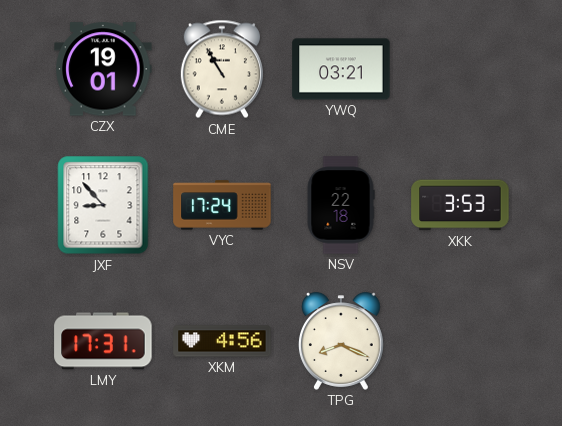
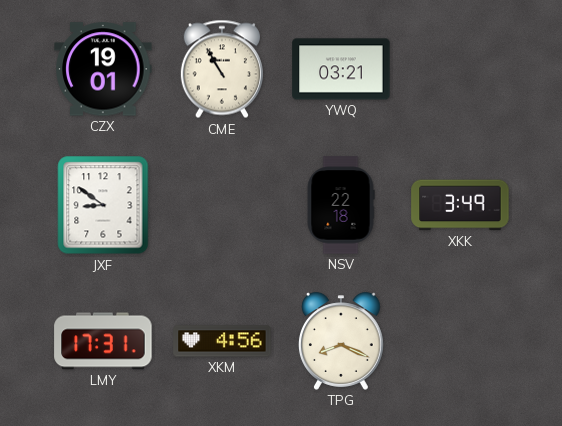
JXF: 8:53 -> 8:51 (103, 205)
VYC: 17:24 -> none (222, 205)
XKK: 3:53 -> 3:49 (460, 205)
